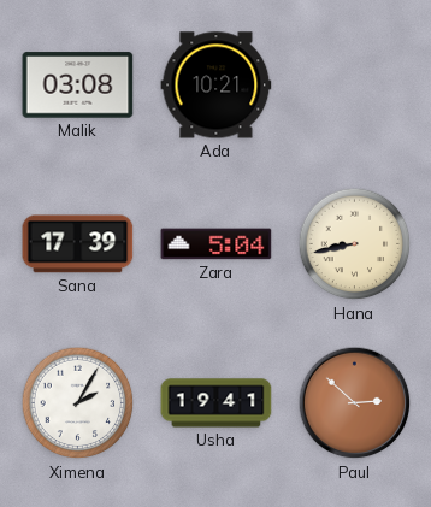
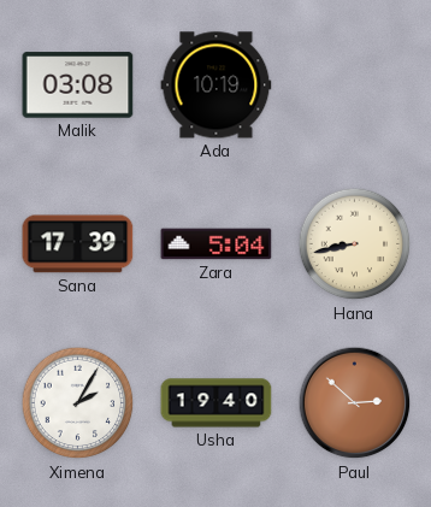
Ada: 10:21 -> 10:19 (217, 86)
Usha: 19:41 -> 19:40 (217, 403)
